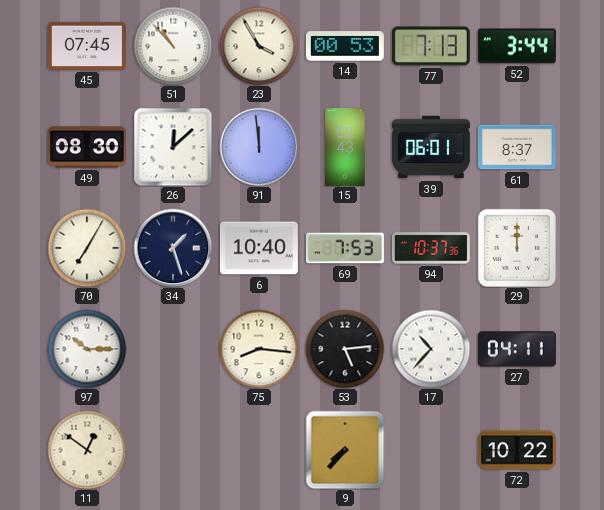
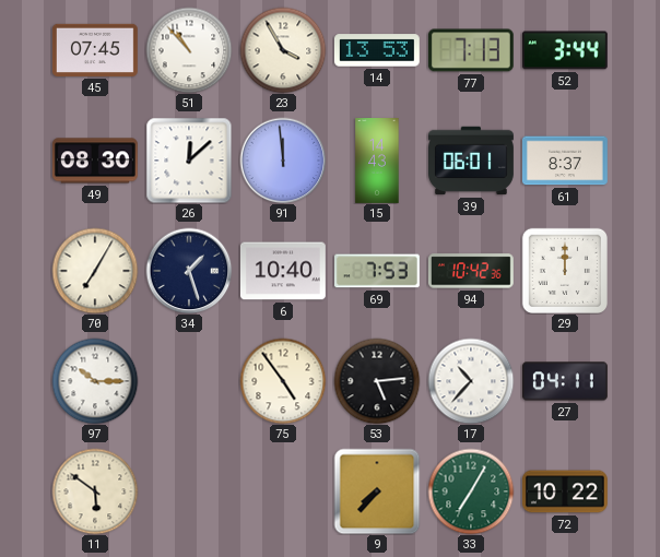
14: 00:53 -> 13:53 (377, 50)
15: 02:43 -> 14:43 (377, 162)
94: 10:37 -> 10:42 (471, 271)
75: 8:16 -> 4:54 (283, 381)
11: 12:51 -> 5:51 (95, 491)
33: none -> 7:05 (471, 491)
